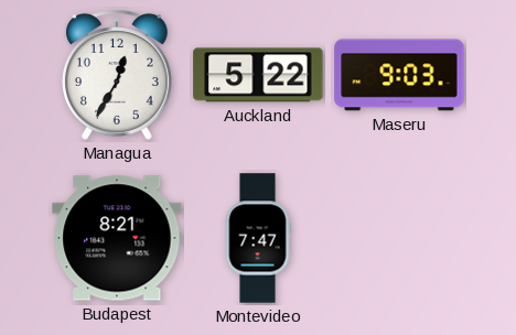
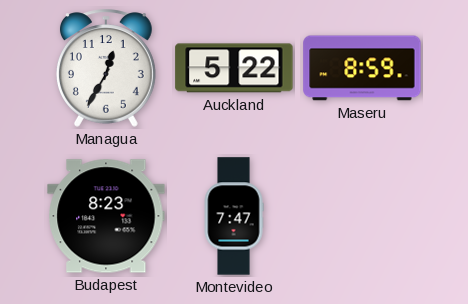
Maseru: 9:03 -> 8:59 (362, 68)
Budapest: 8:21 -> 8:23 (106, 216)
